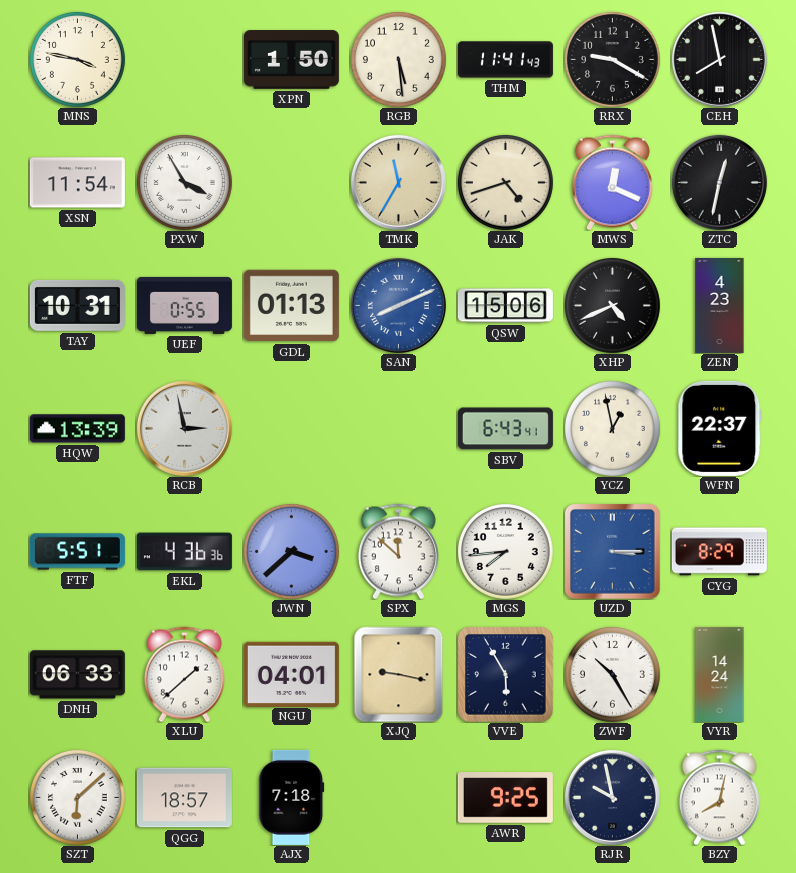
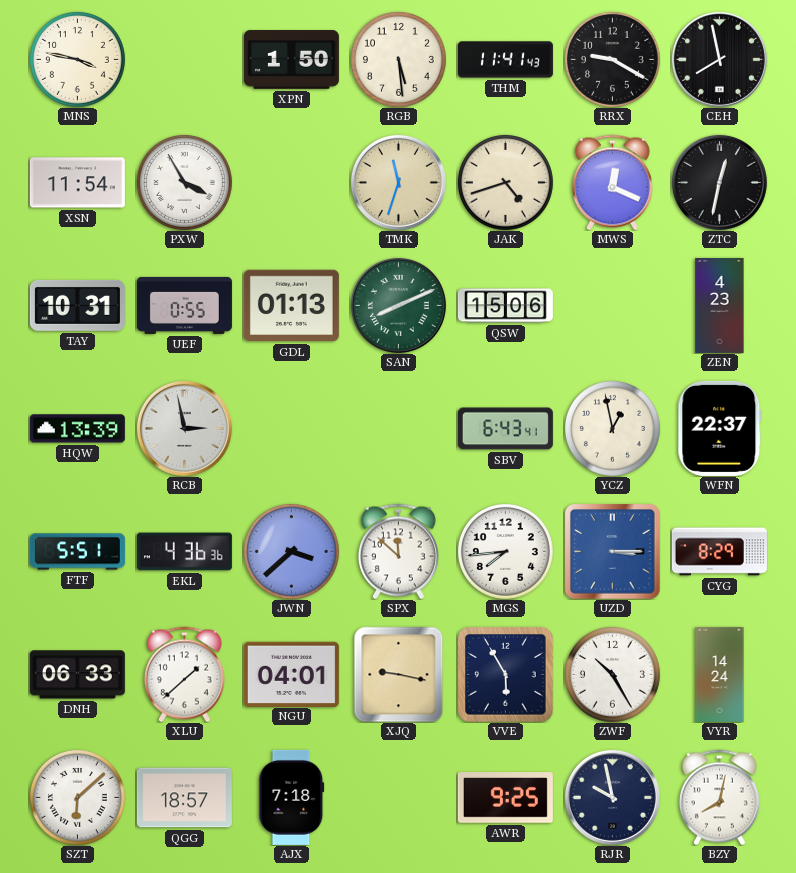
TMK: 11:35 -> 11:33 (398, 182)
SAN dial: blue -> green (398, 305)
XHP: 4:41 -> none (612, 305)
